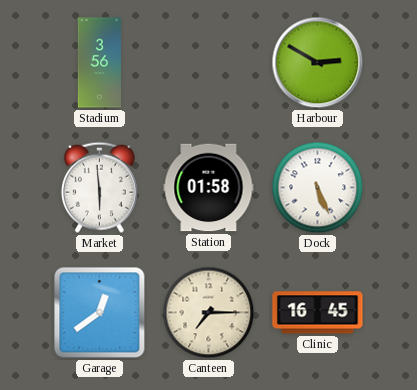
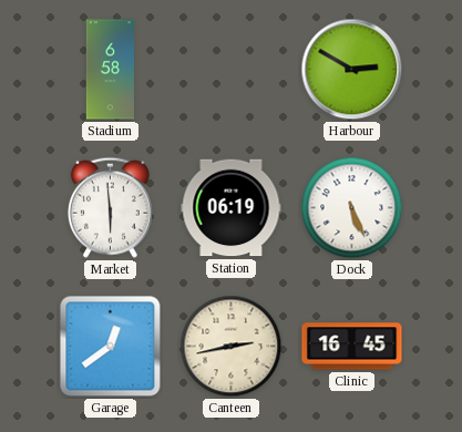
Stadium: 3:56 -> 6:58 (110, 70)
Station: 01:58 -> 06:19 (232, 208)
Canteen: 7:15 -> 2:43 (232, 347)
